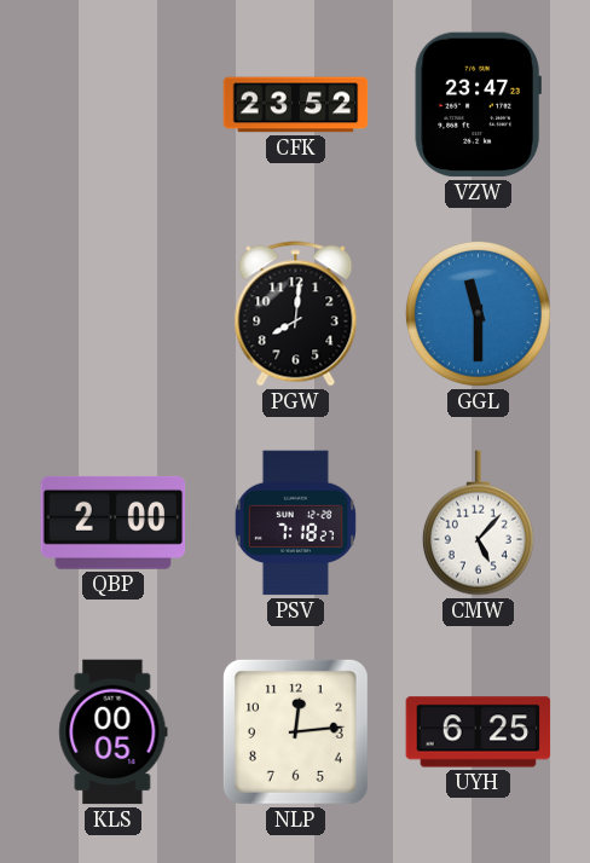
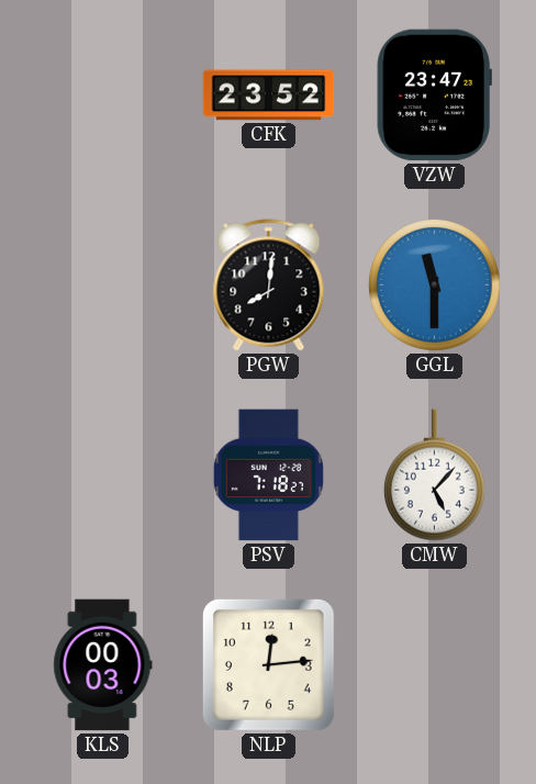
QBP: 2:00 -> none (114, 522)
KLS: 00:05 -> 00:03 (103, 665)
UYH: 6:25 -> none (479, 732)
